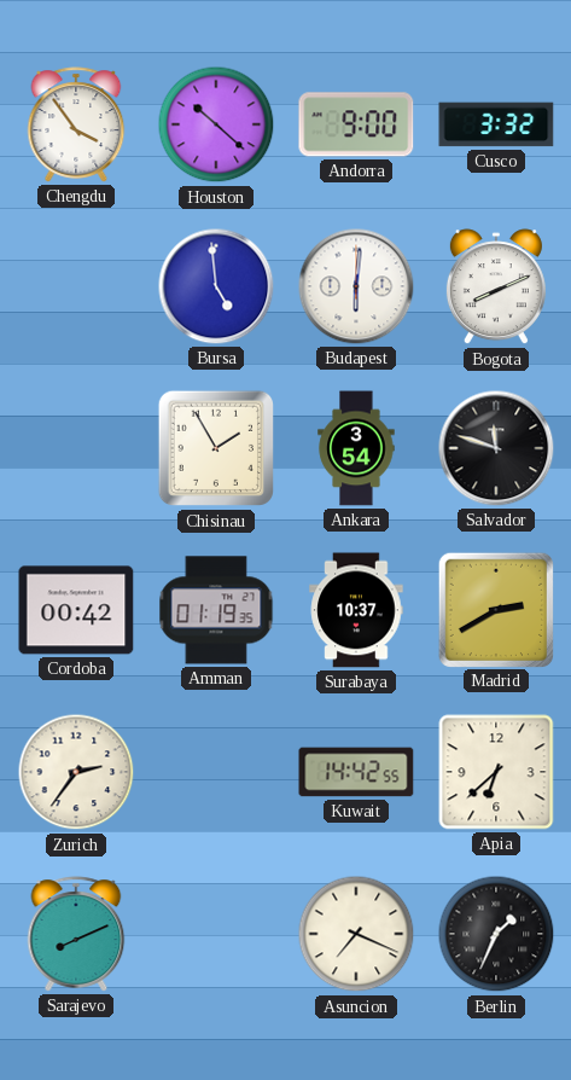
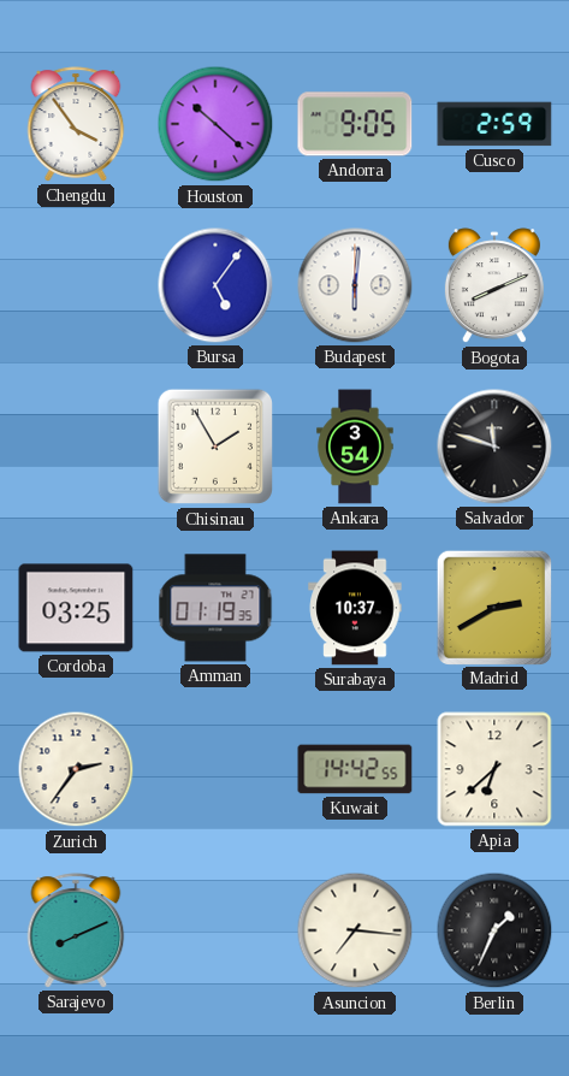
Andorra: 9:00 -> 9:05 (355, 124)
Cusco: 3:32 -> 2:59 (494, 124)
Bursa: 4:59 -> 5:06 (215, 285)
Cordoba: 00:42 -> 03:25 (76, 608)
Asuncion: 7:19 -> 7:16 (355, 930)
